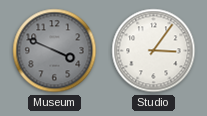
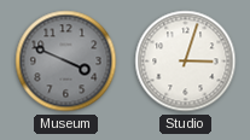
Studio: 3:06 -> 3:03 (186, 62)
